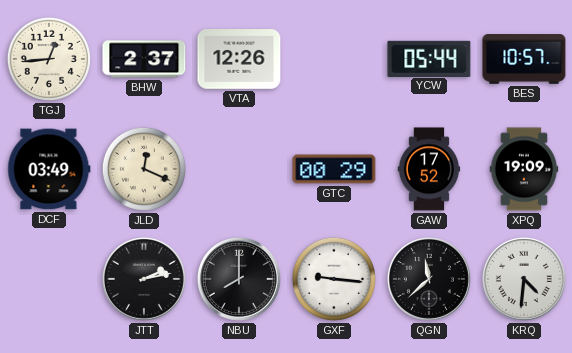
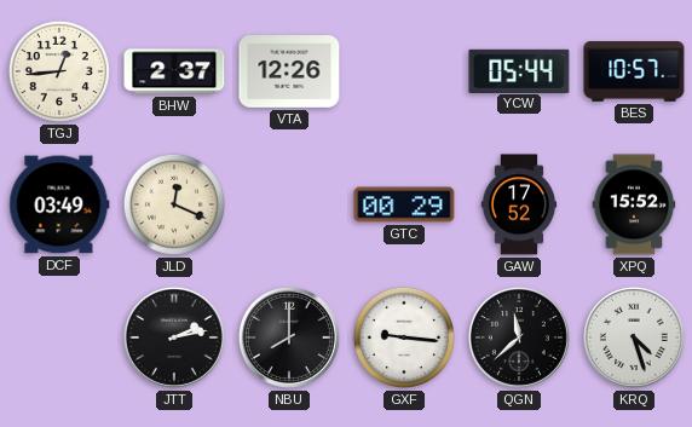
XPQ: 19:09 -> 15:52 (634, 204)
KRQ: 4:31 -> 4:27 (634, 337)
